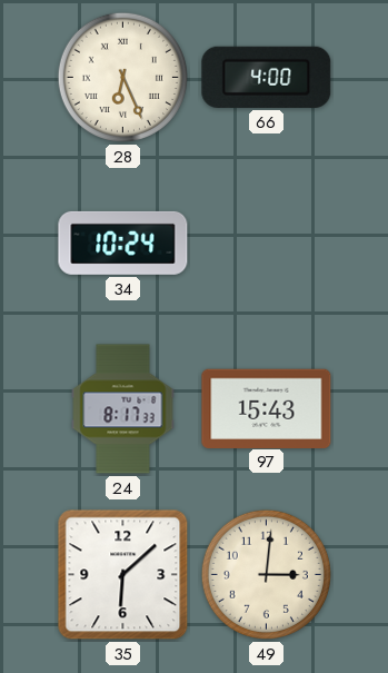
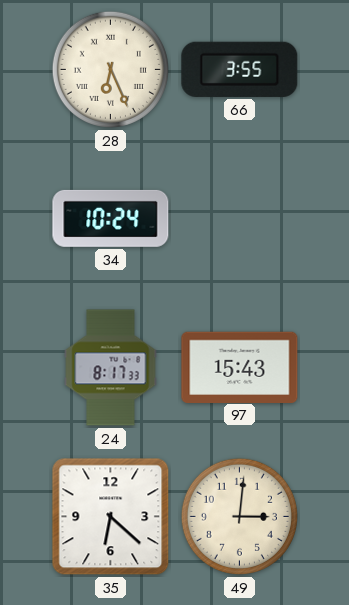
66: 4:00 -> 3:55 (240, 69)
35: 6:08 -> 6:22 (111, 517)
